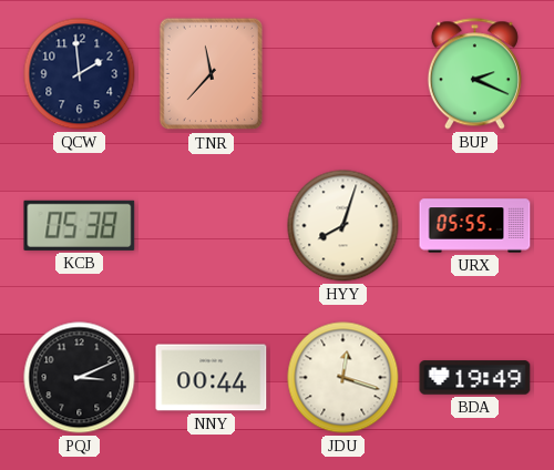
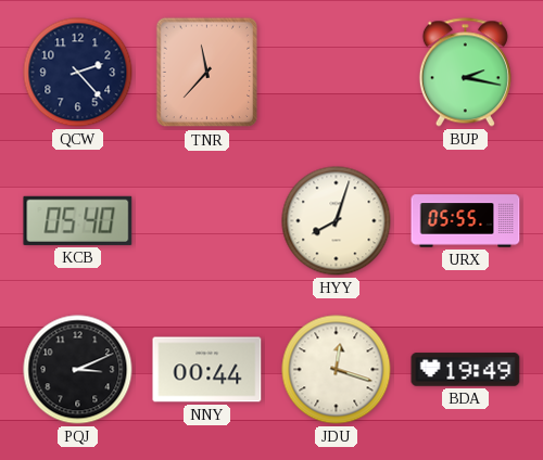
QCW: 1:59 -> 2:23 (78, 73)
BUP: 2:19 -> 2:17 (465, 73)
KCB: 05:38 -> 05:40 (78, 220)
